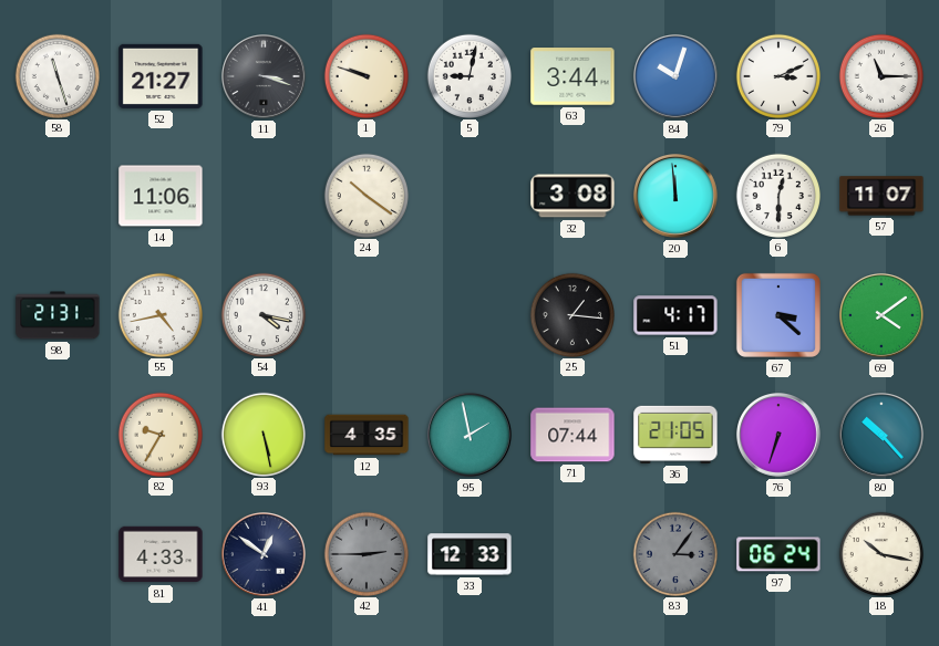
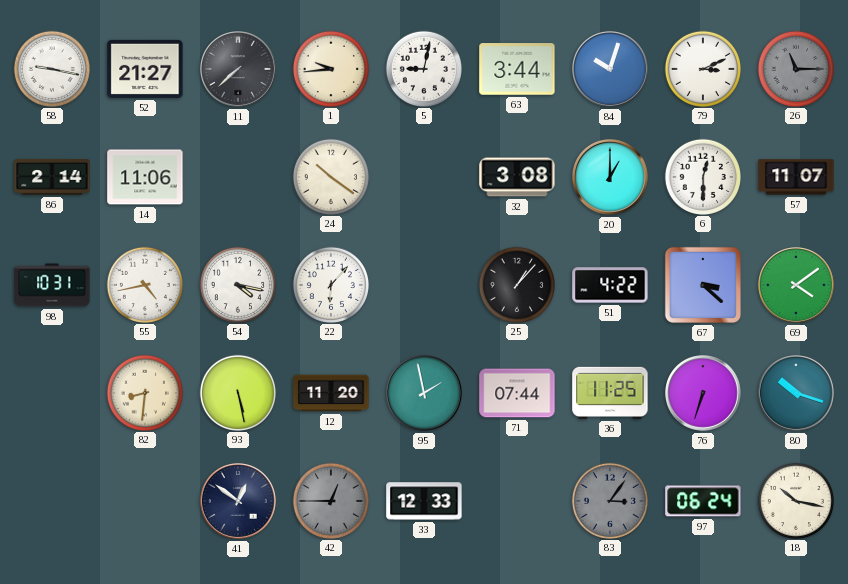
58: 11:27 -> 9:17 (51, 68)
11: 3:18 -> 7:38 (239, 70)
1: 9:48 -> 9:44 (330, 68)
26 dial: white -> grey (795, 68)
86: none -> 2:14 (52, 177)
20: 11:59 -> 1:00 (611, 178)
98: 21:31 -> 10:31 (52, 285)
22: none -> 6:07 (330, 284)
25: 1:16 -> 1:07 (516, 284)
51: 4:17 -> 4:22 (610, 285)
82: 9:35 -> 8:31 (144, 392)
12: 4:35 -> 11:20 (331, 393)
36: 21:05 -> 11:25 (610, 393)
80: 10:23 -> 10:18 (797, 394)
81: 4:33 -> none (161, 554)
42: 2:45 -> 12:45 (330, 500)
